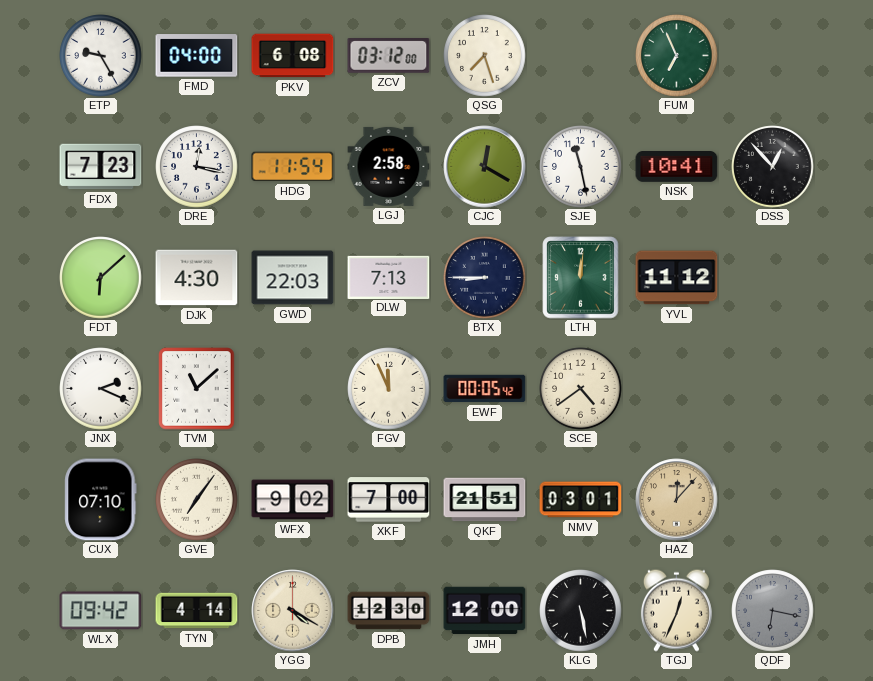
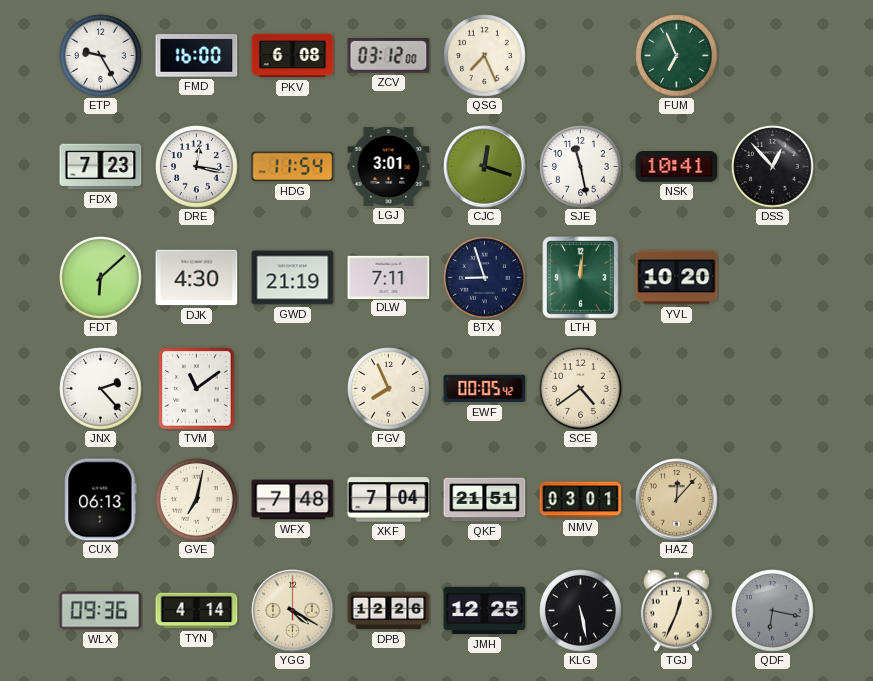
FMD: 04:00 -> 16:00 (197, 56)
QSG: 7:27 -> 7:26 (485, 56)
LGJ: 2:58 -> 3:01 (389, 166)
CJC: 12:20 -> 12:18 (485, 167)
GWD: 22:03 -> 21:19 (293, 278)
DLW: 7:13 -> 7:11 (389, 277)
BTX: 8:45 -> 8:57 (485, 278)
YVL: 11:12 -> 10:20 (677, 278)
JNX: 2:19 -> 2:23 (101, 389)
TVM: 11:08 -> 11:09 (197, 389)
FGV: 11:56 -> 7:56 (389, 389)
CUX: 07:10 -> 06:13 (101, 500)
GVE: 7:06 -> 7:02 (197, 500)
WFX: 9:02 -> 7:48 (293, 500)
XKF: 7:00 -> 7:04 (389, 500)
WLX: 09:42 -> 09:36 (101, 611)
DPB: 12:30 -> 12:26 (389, 611)
JMH: 12:00 -> 12:25 (485, 611)
